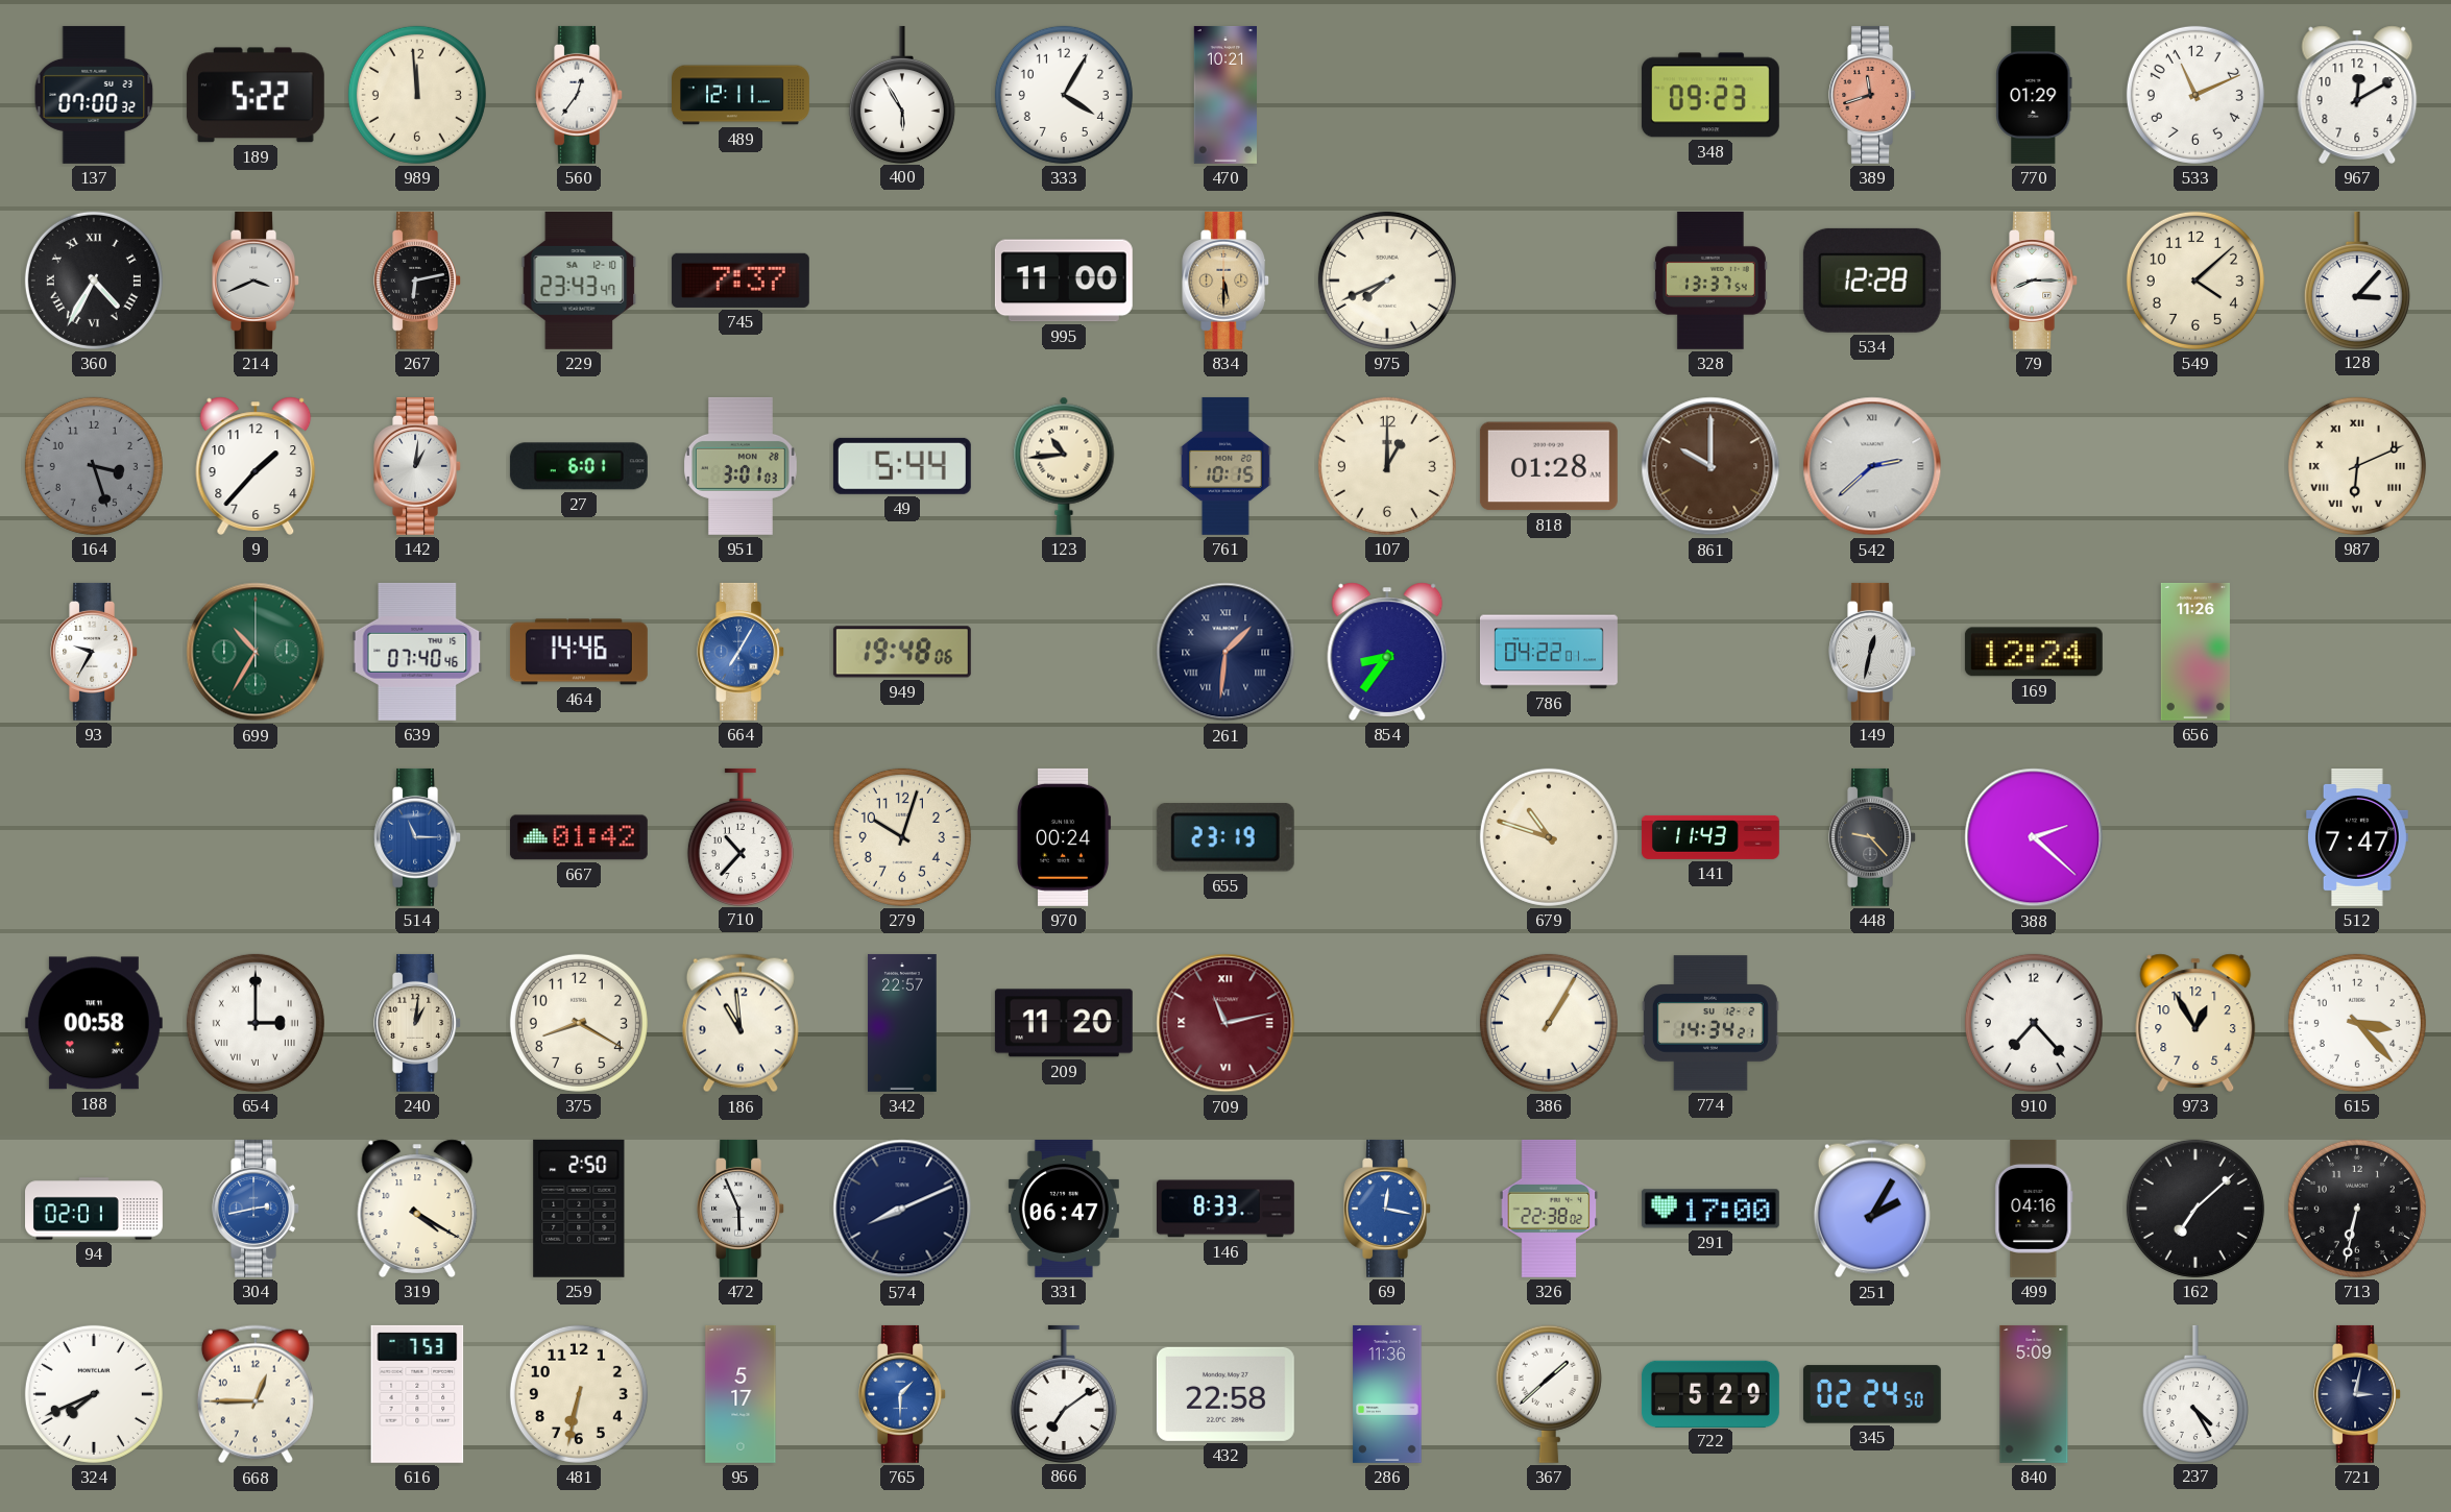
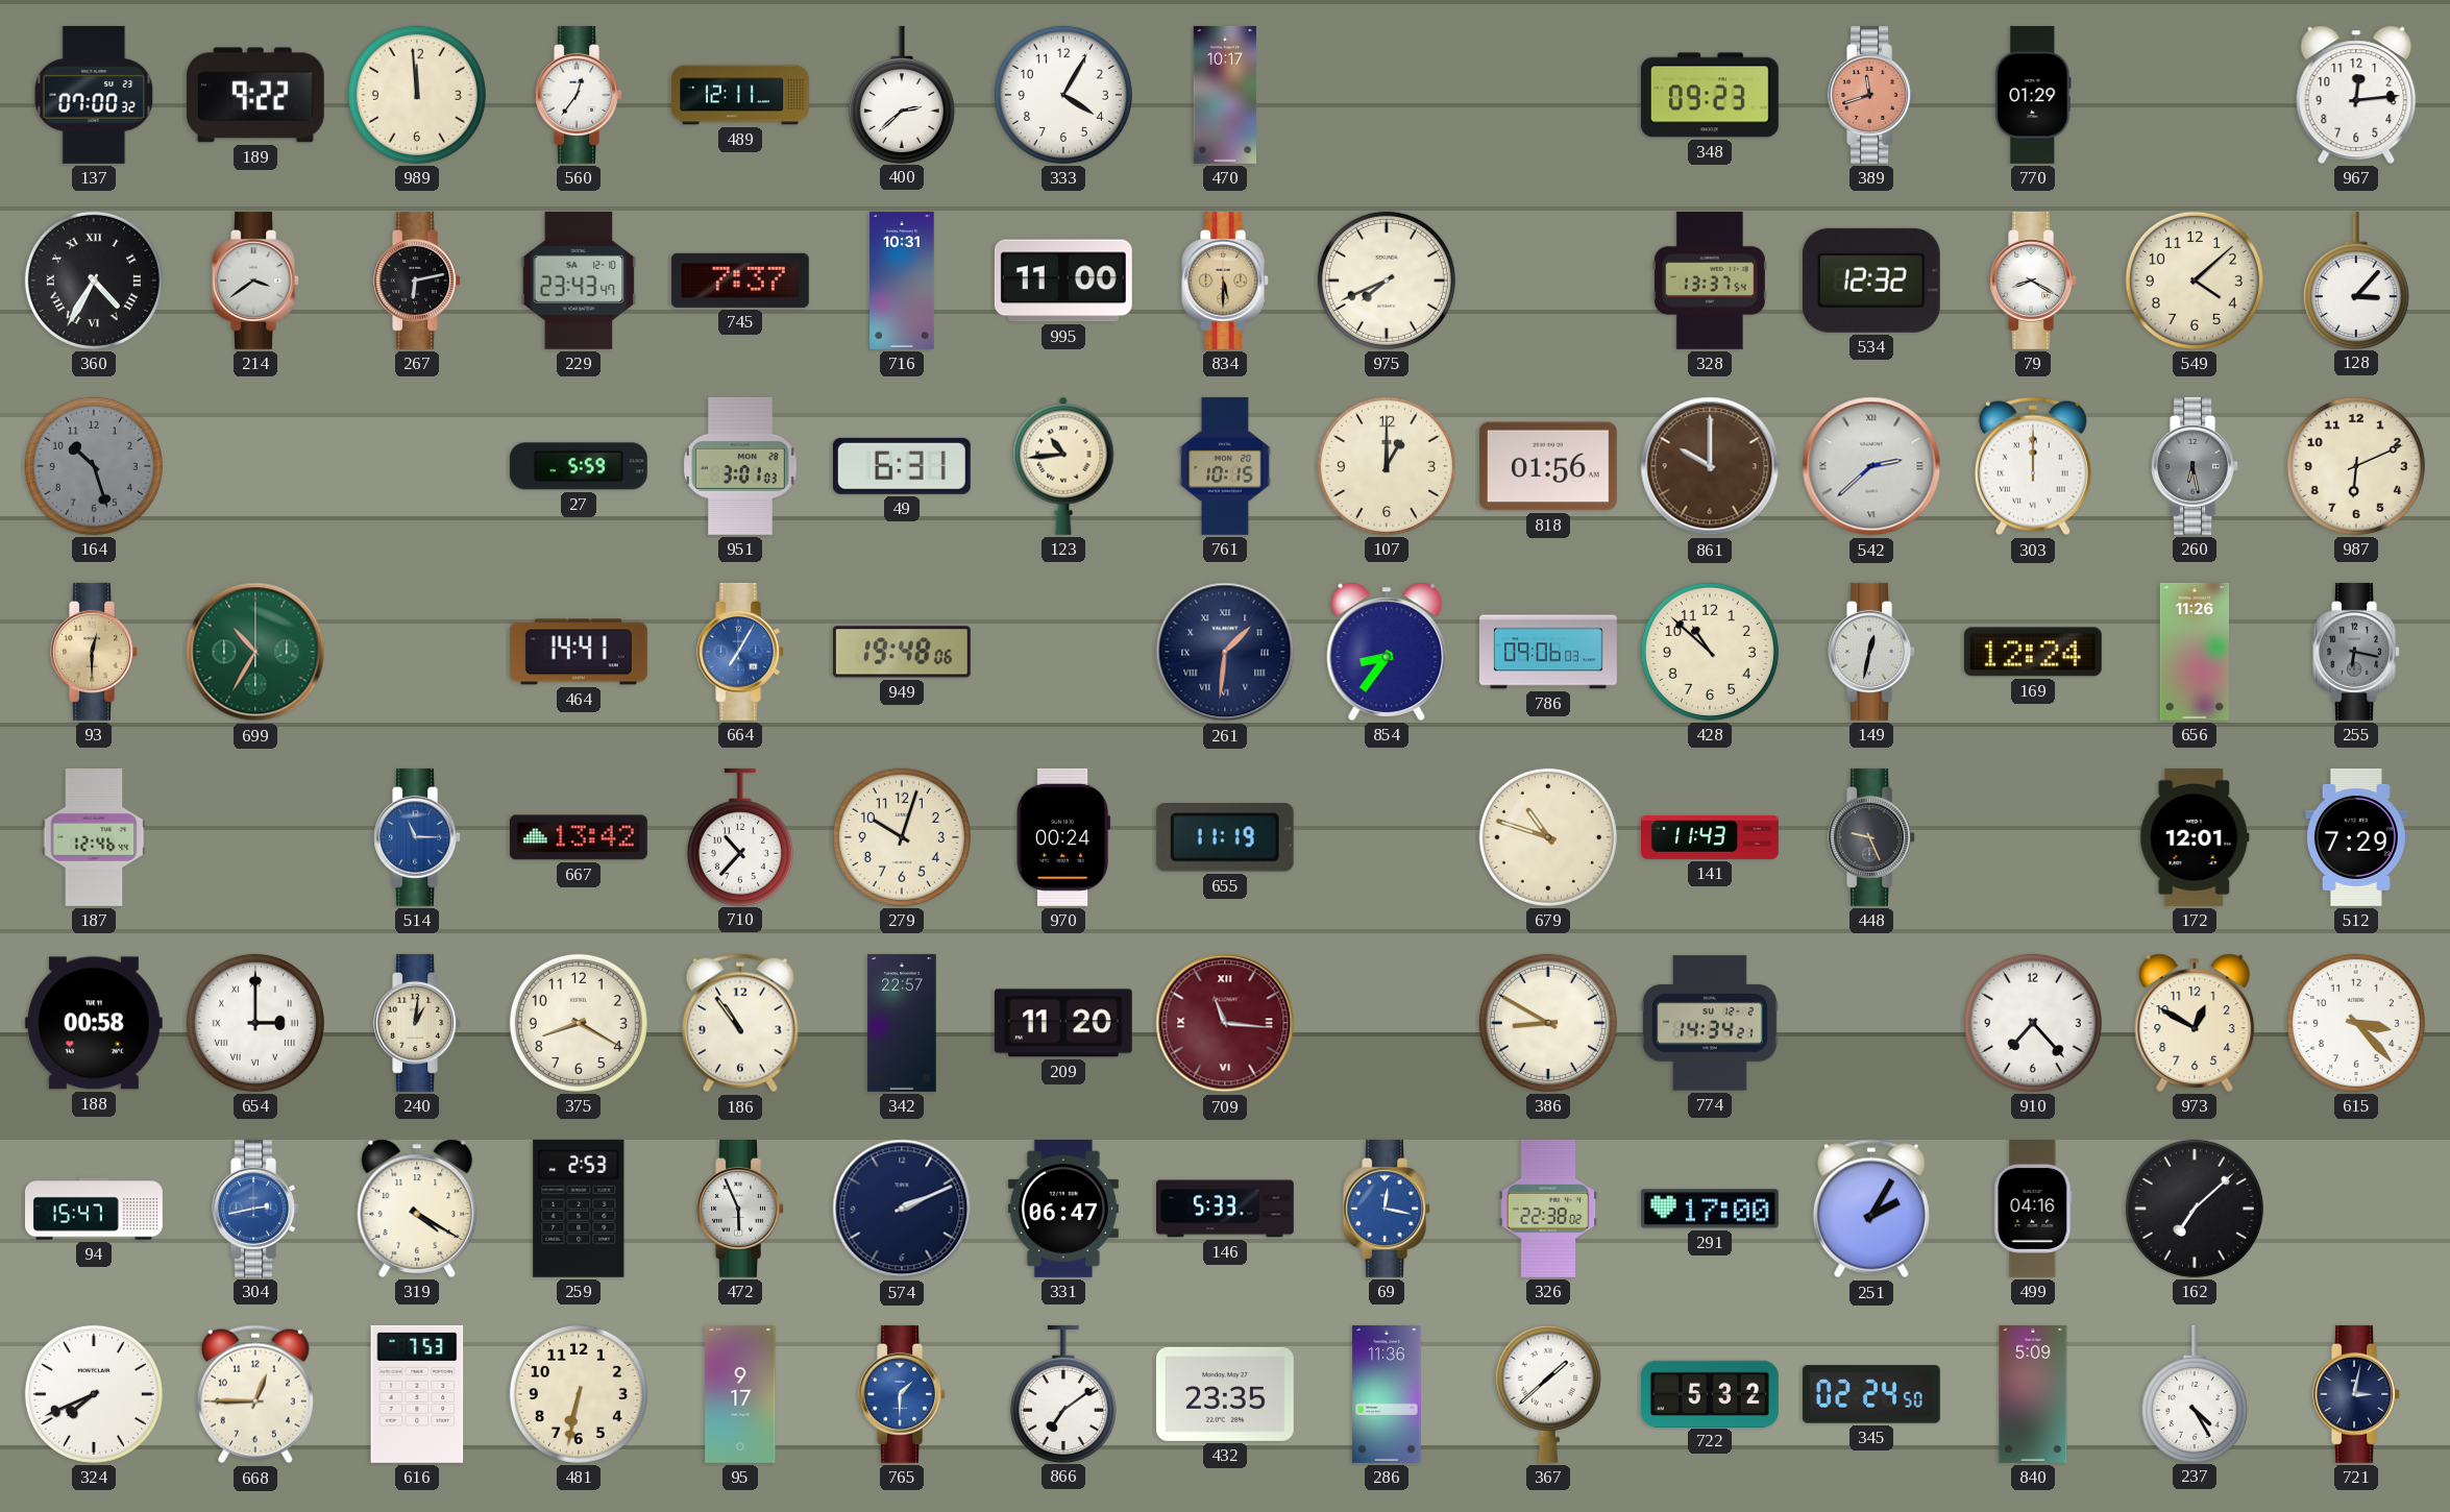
189: 5:22 -> 9:22 (255, 95)
400: 5:55 -> 2:38 (902, 94)
470: 10:21 -> 10:17 (1224, 95)
533: 11:11 -> none (2195, 95)
967: 12:10 -> 12:14 (2356, 95)
214: 3:41 -> 3:39 (255, 281)
716: none -> 10:31 (902, 281)
534: 12:28 -> 12:32 (1871, 281)
79: 8:15 -> 8:20 (2033, 281)
164: 3:27 -> 10:27 (94, 466)
9: 1:37 -> none (256, 466)
142: 1:01 -> none (417, 466)
27: 6:01 -> 5:59 (579, 466)
49: 5:44 -> 6:31 (902, 466)
818: 01:28 -> 01:56 (1548, 466)
303: none -> 12:00 (2033, 466)
260: none -> 6:28 (2195, 466)
987 numerals: Roman -> Arabic (2356, 466)
93: 9:35 -> 12:30 (94, 652)
93 dial: white -> champagne (94, 652)
639: 07:40 -> none (417, 652)
464: 14:46 -> 14:41 (579, 652)
786: 04:22 -> 09:06 (1548, 652)
428: none -> 10:52 (1710, 652)
255: none -> 6:17 (2356, 652)
187: none -> 12:46 (94, 837)
667: 01:42 -> 13:42 (579, 837)
655: 23:19 -> 11:19 (1225, 837)
448: 9:23 -> 9:26 (1871, 837)
388: 2:22 -> none (2034, 837)
172: none -> 12:01 (2195, 837)
512: 7:47 -> 7:29 (2357, 837)
186: 10:59 -> 10:54 (740, 1023)
709: 11:13 -> 11:16 (1225, 1023)
386: 1:05 -> 8:50 (1548, 1023)
973: 12:55 -> 12:50 (2195, 1023)
94: 02:01 -> 15:47 (95, 1209)
259: 2:50 -> 2:53 (579, 1209)
574: 8:11 -> 2:11 (902, 1209)
146: 8:33 -> 5:33 (1225, 1209)
713: 6:32 -> none (2357, 1209)
95: 5:17 -> 9:17 (740, 1394)
432: 22:58 -> 23:35 (1225, 1394)
722: 5:29 -> 5:32 (1710, 1393)
